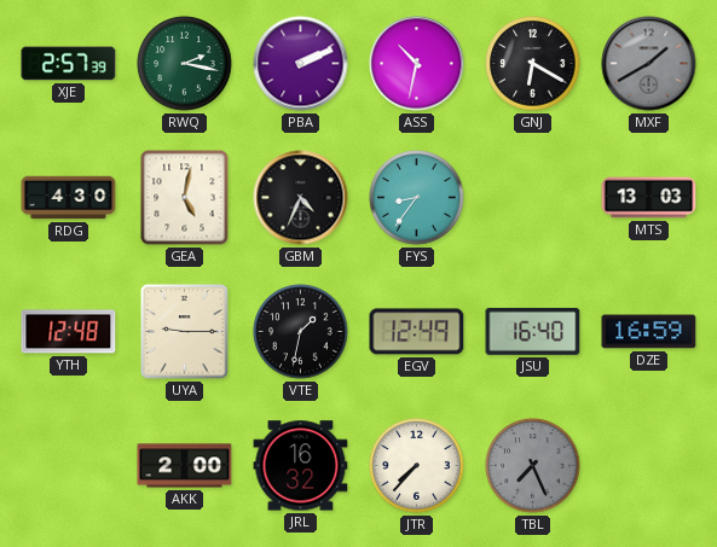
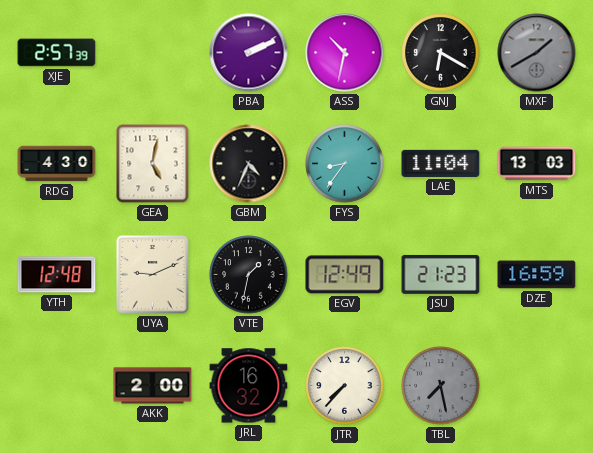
RWQ: 2:17 -> none (185, 64)
LAE: none -> 11:04 (441, 163)
UYA: 9:15 -> 9:11 (153, 275)
JSU: 16:40 -> 21:23 (441, 274)
TBL: 7:26 -> 7:28 (441, 386)
